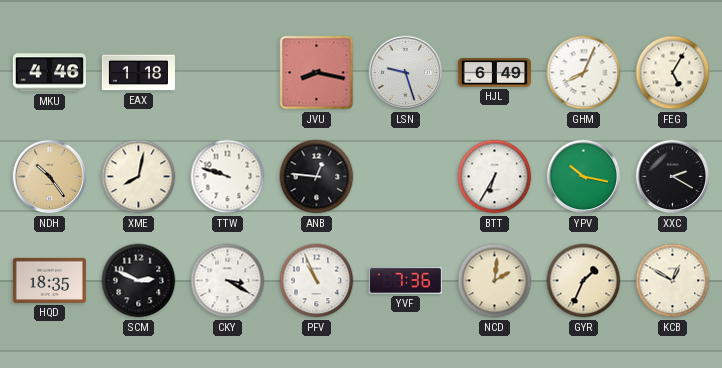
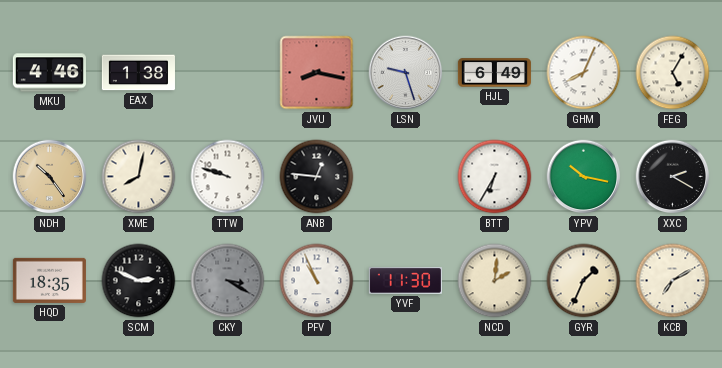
EAX: 1:18 -> 1:38 (138, 73)
CKY dial: white -> grey (228, 281)
YVF: 7:36 -> 11:30 (405, 281)
KCB: 12:50 -> 7:10 (673, 281)
